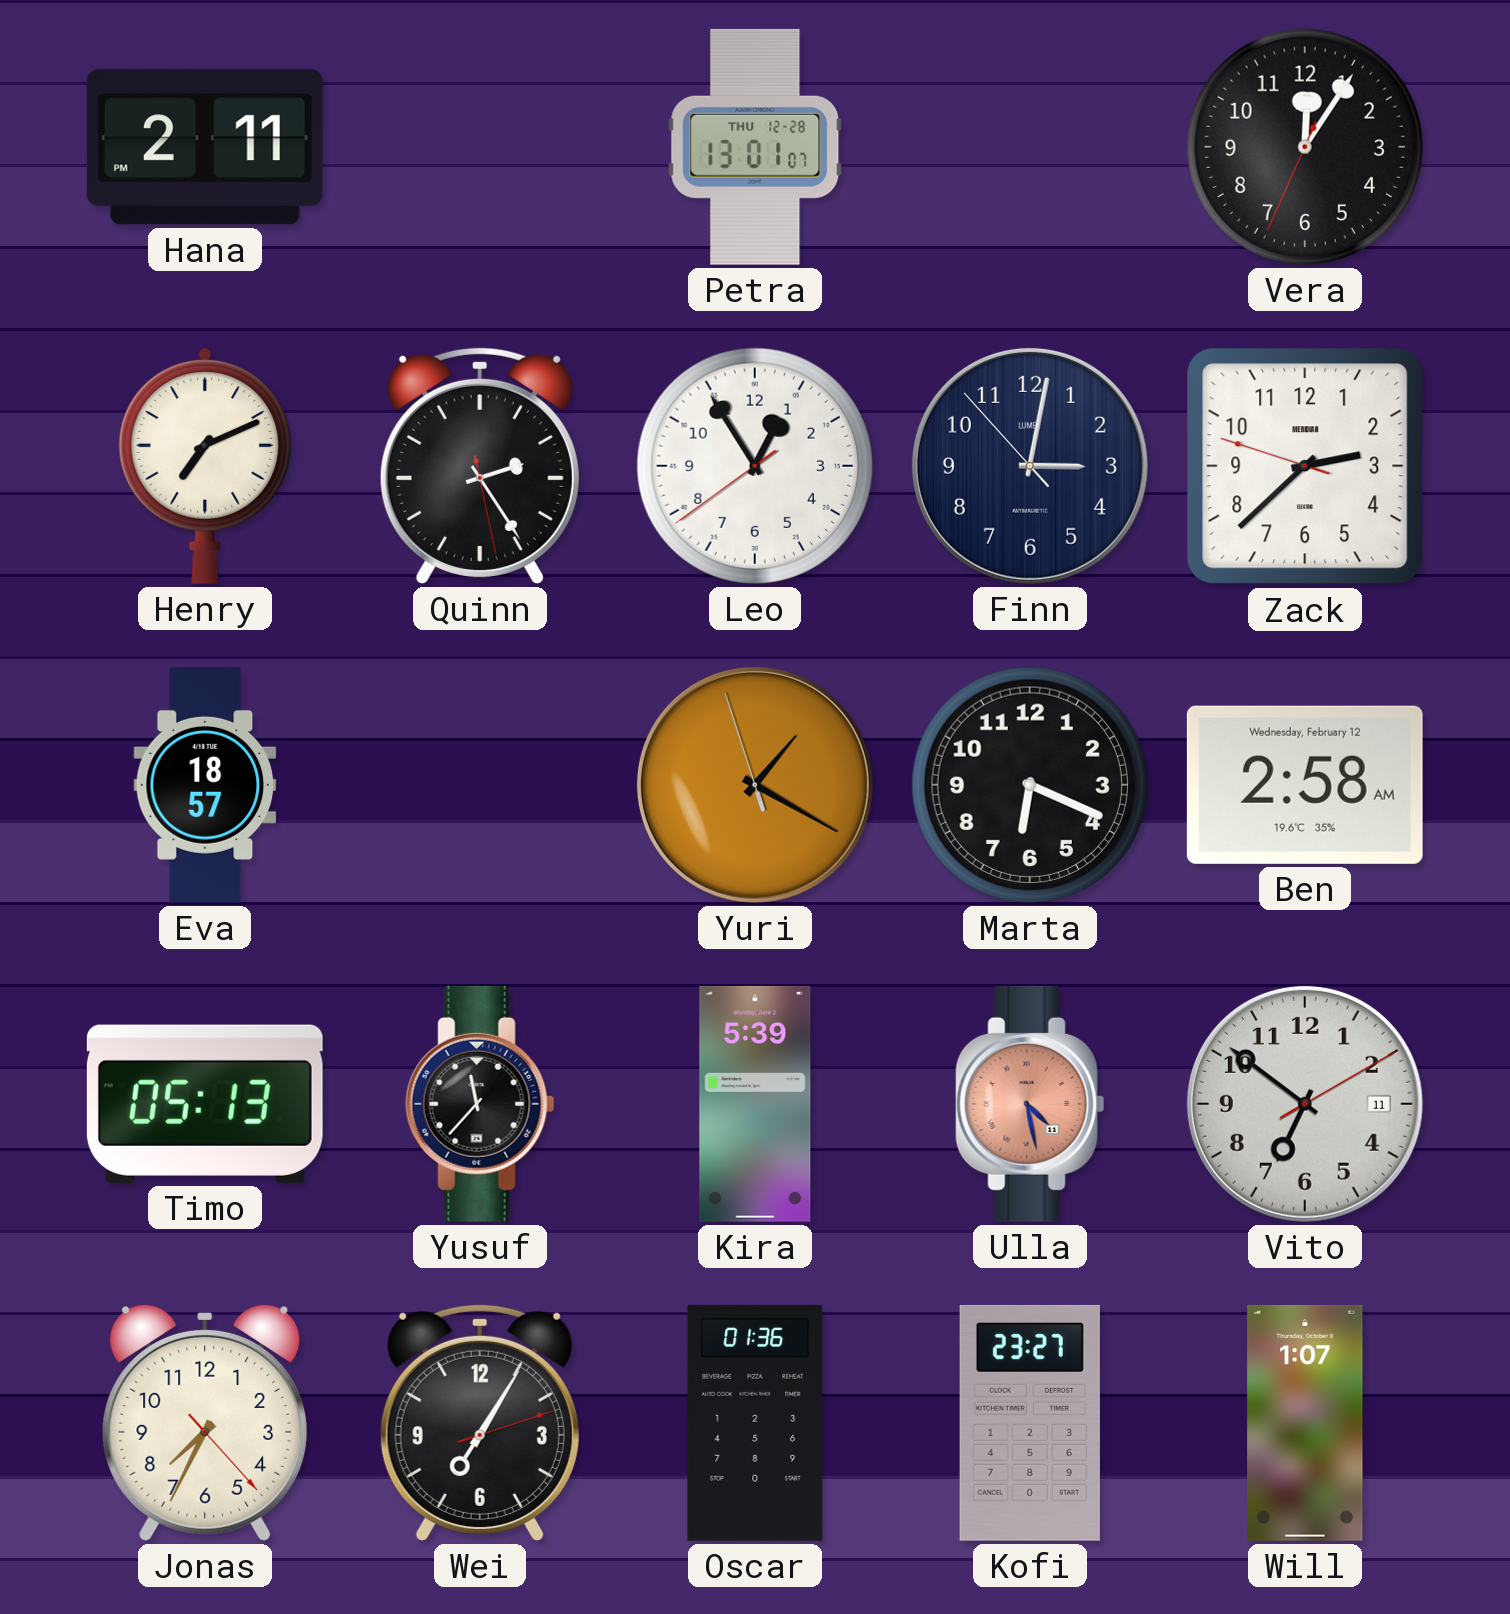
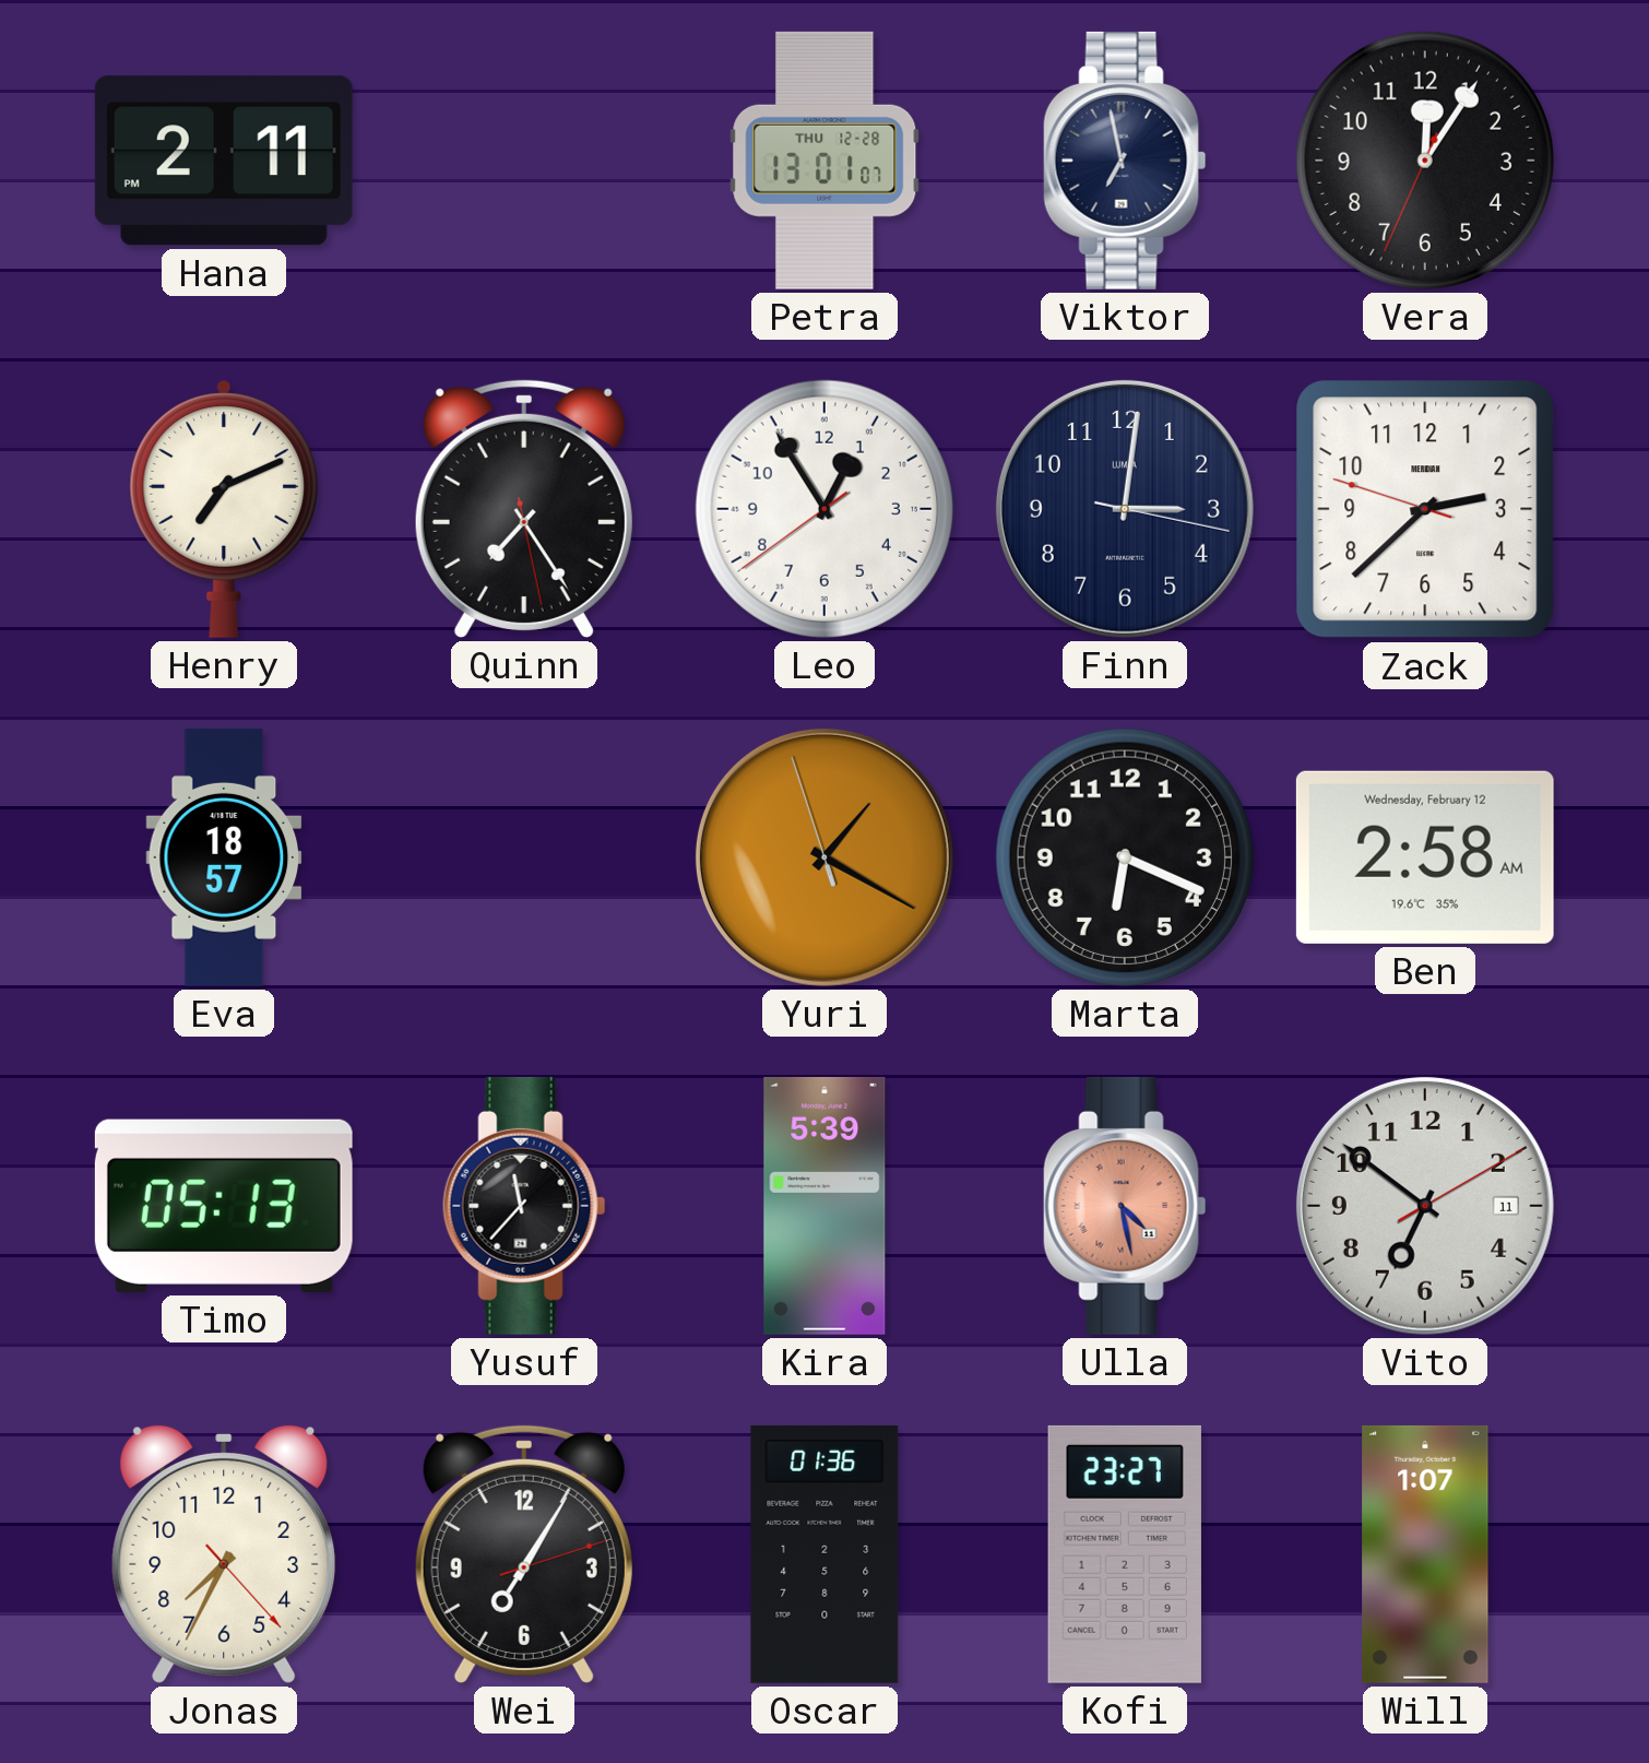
Viktor: none -> 6:58 (1125, 161)
Quinn: 2:24 -> 7:24 (524, 509)
Finn: 3:01:53 -> 3:01:17 (1125, 509)
